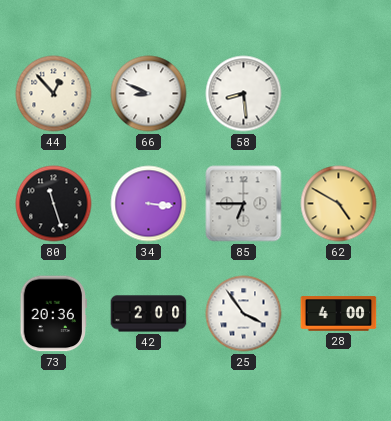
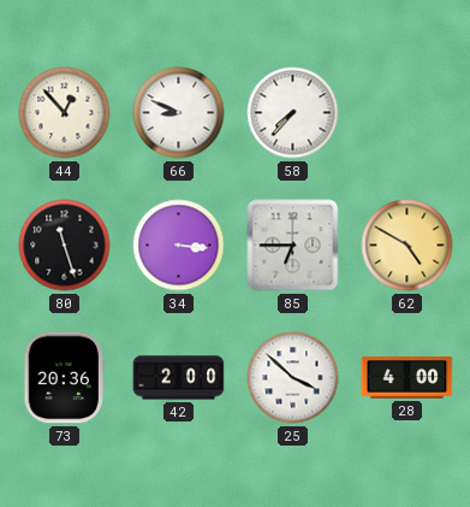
58: 8:29 -> 7:37 (293, 113)
25: 3:54 -> 3:52 (293, 378)
